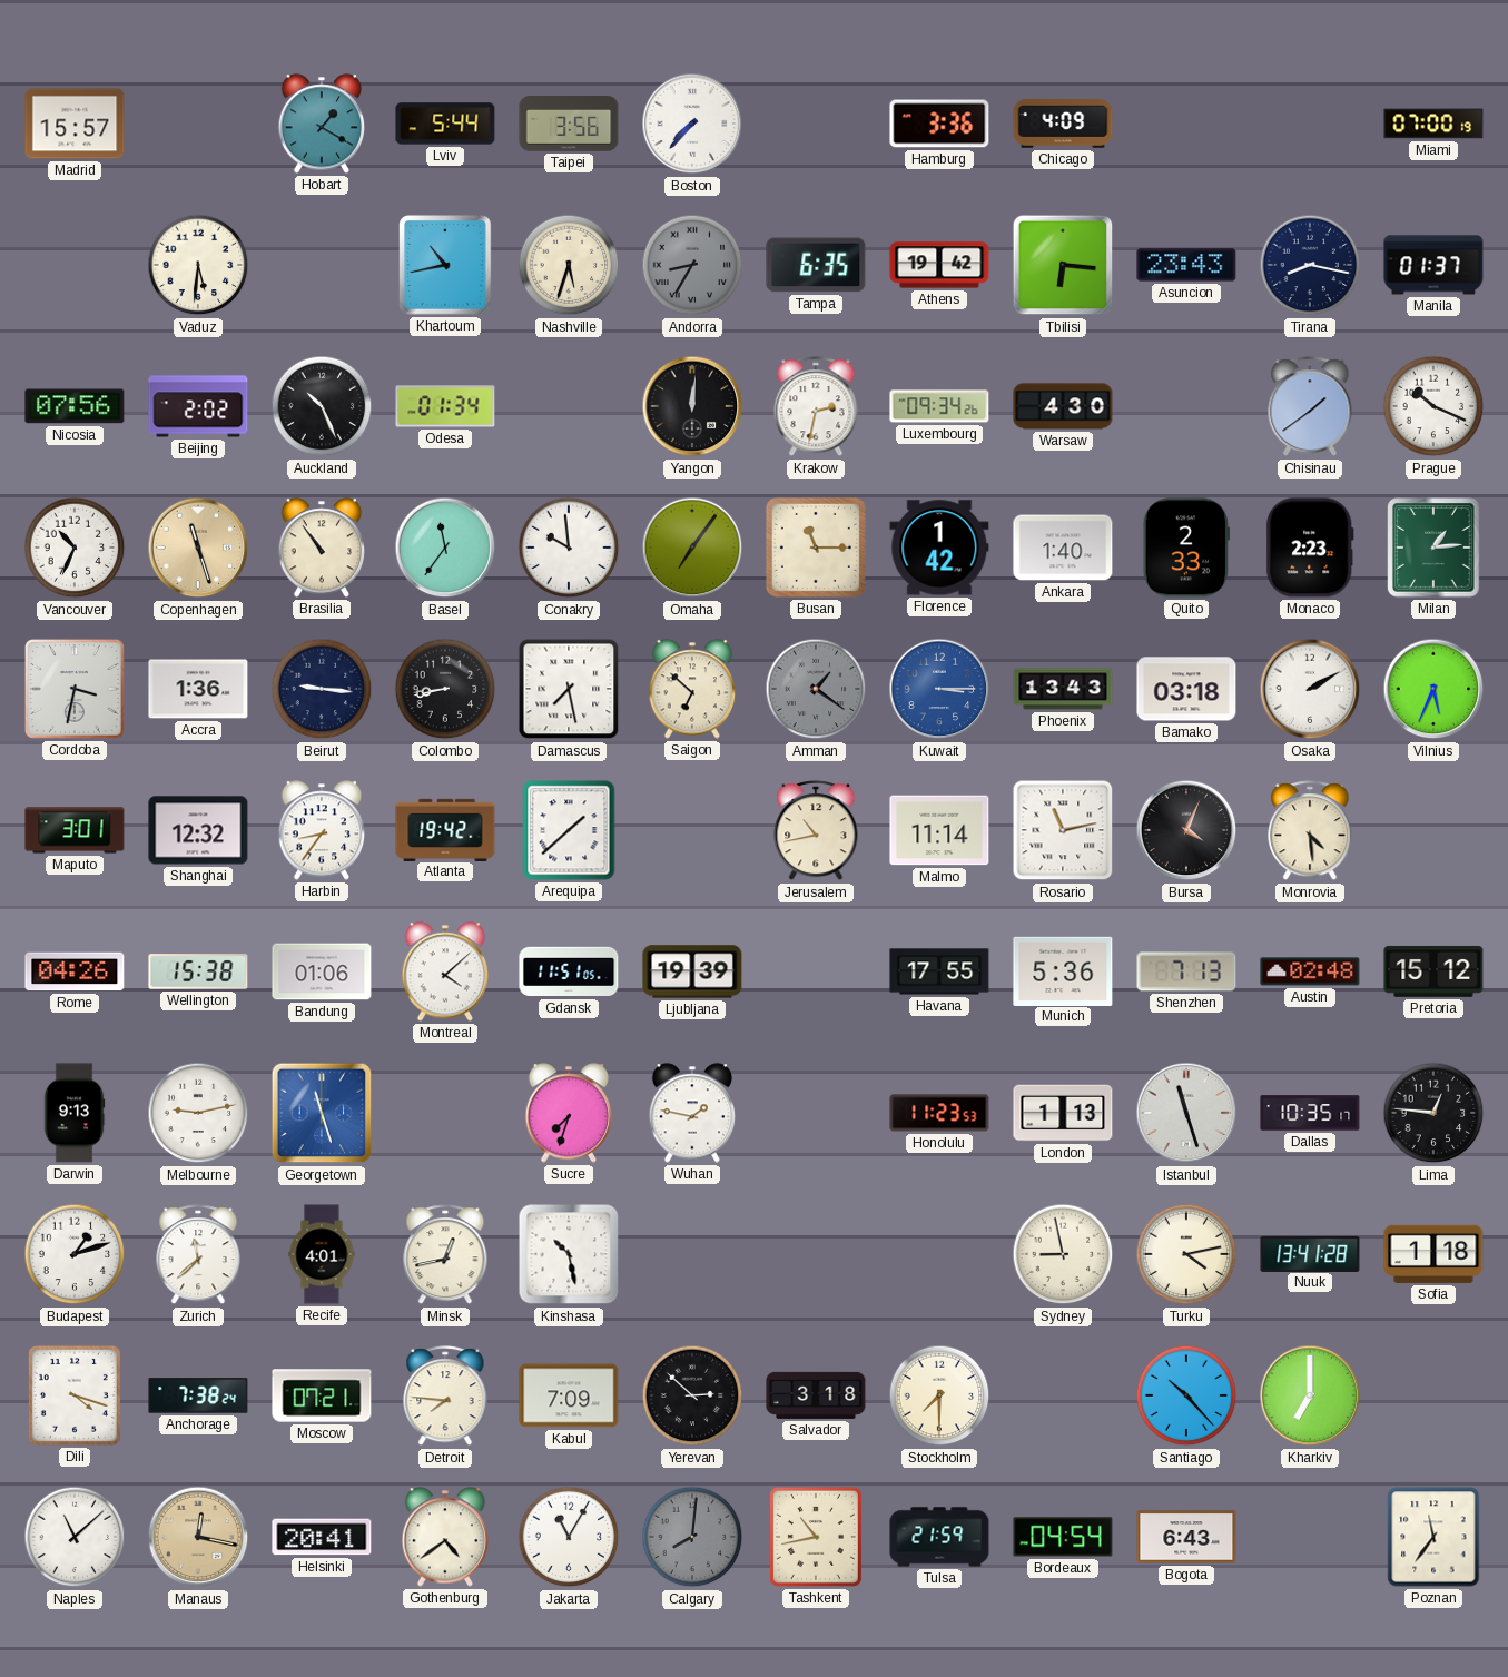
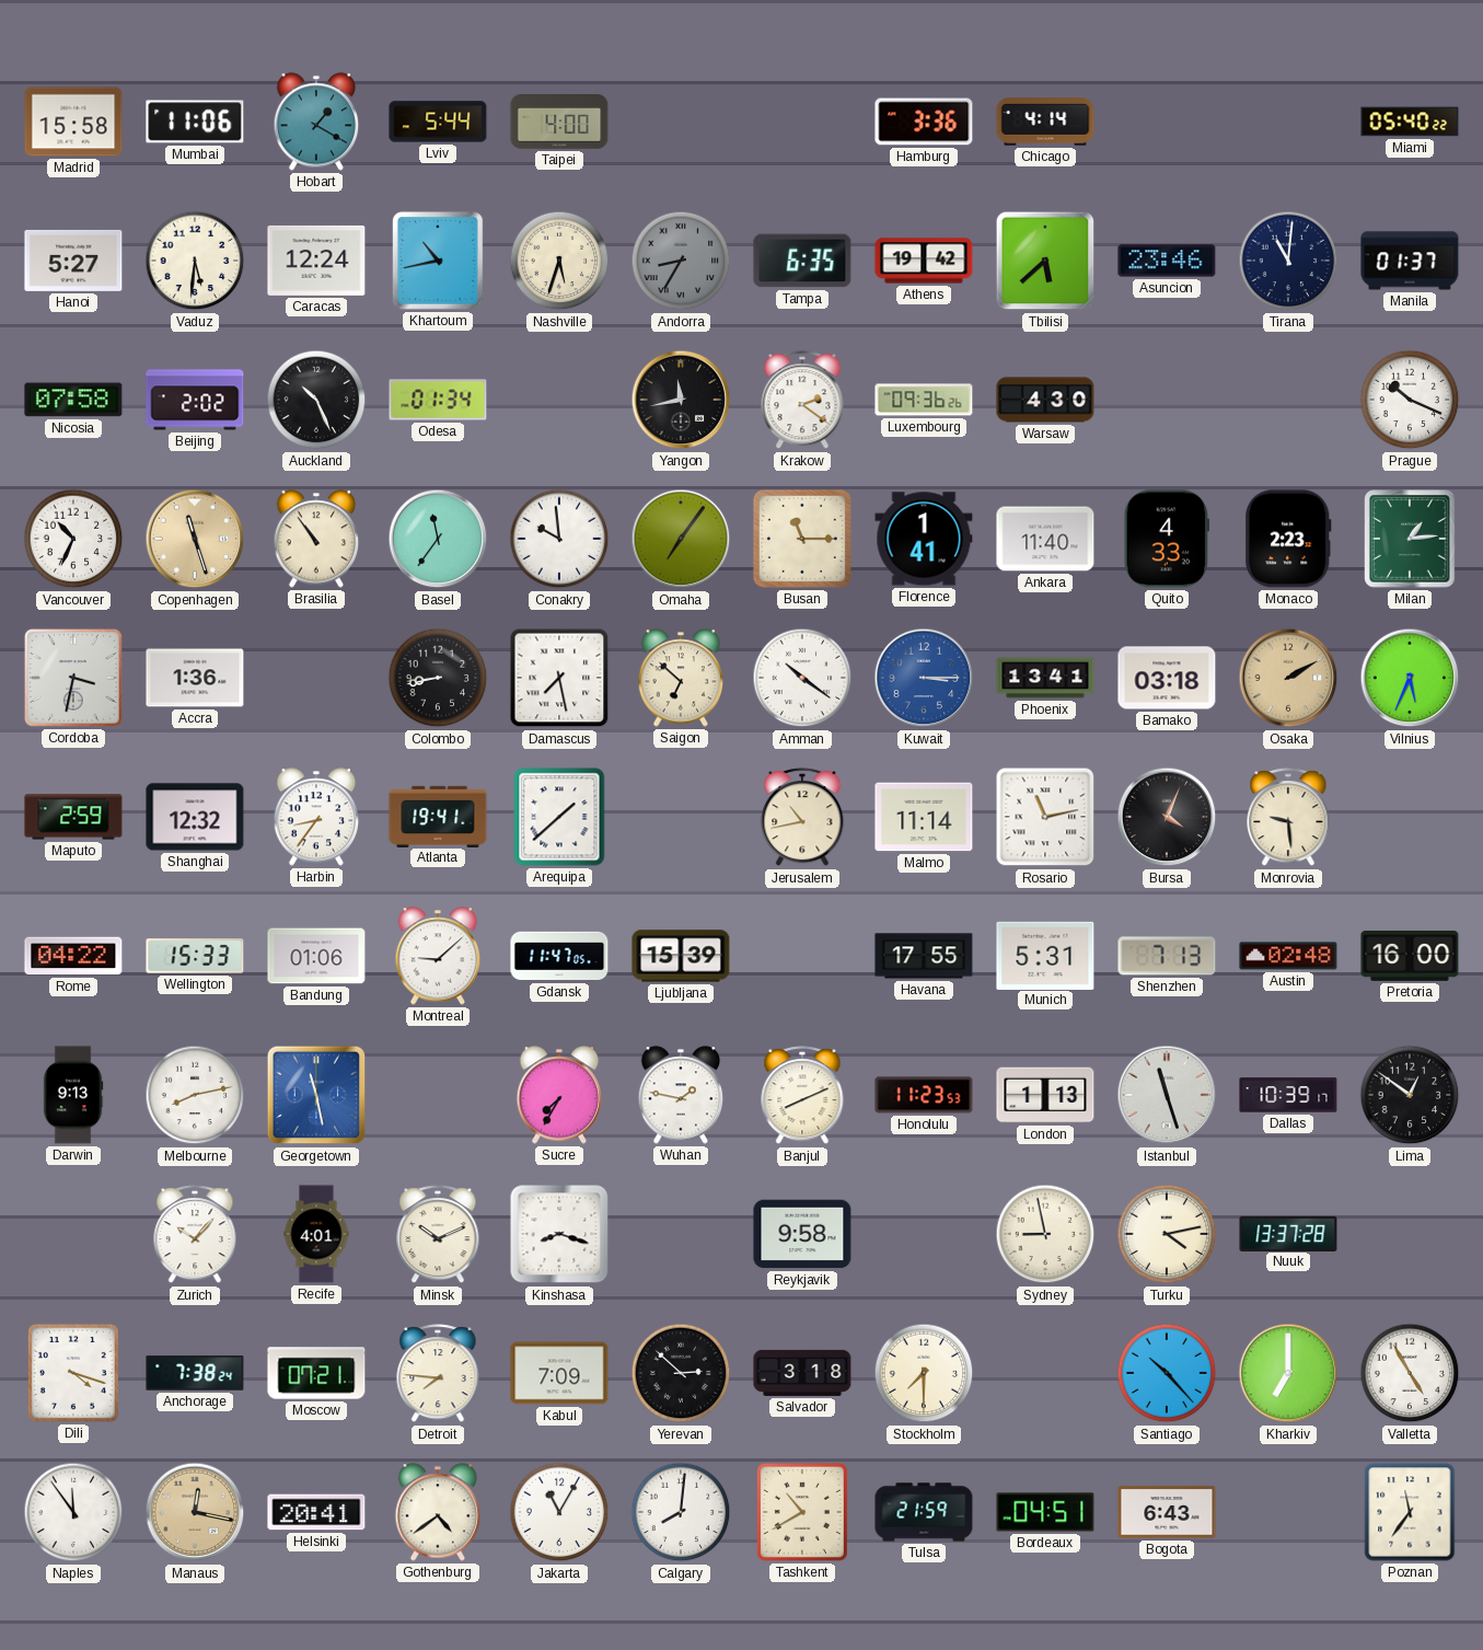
Madrid: 15:57 -> 15:58 (73, 122)
Mumbai: none -> 11:06 (195, 122)
Taipei: 3:56 -> 4:00 (559, 123)
Boston: 7:37 -> none (692, 124)
Chicago: 4:09 -> 4:14 (1045, 122)
Miami: 07:00 -> 05:40 (1410, 122)
Hanoi: none -> 5:27 (73, 261)
Caracas: none -> 12:24 (316, 261)
Tbilisi: 6:16 -> 5:38 (1045, 261)
Asuncion: 23:43 -> 23:46 (1167, 261)
Tirana: 8:17 -> 11:01 (1288, 261)
Nicosia: 07:56 -> 07:58 (73, 400)
Yangon: 12:01 -> 11:43 (681, 400)
Krakow: 2:32 -> 2:21 (802, 401)
Luxembourg: 09:34 -> 09:36 (924, 400)
Chisinau: 1:39 -> none (1310, 407)
Florence: 1:42 -> 1:41 (924, 539)
Ankara: 1:40 -> 11:40 (1045, 539)
Quito: 2:33 -> 4:33 (1167, 539)
Beirut: 9:16 -> none (322, 689)
Amman: 1:21 -> 10:21 (802, 678)
Amman dial: grey -> white (802, 678)
Phoenix: 13:43 -> 13:41 (1045, 678)
Osaka dial: white -> champagne (1288, 678)
Maputo: 3:01 -> 2:59 (73, 817)
Atlanta: 19:42 -> 19:41 (438, 816)
Monrovia: 4:29 -> 9:29 (1288, 818)
Rome: 04:26 -> 04:22 (73, 956)
Wellington: 15:38 -> 15:33 (195, 956)
Montreal: 4:08 -> 9:08 (438, 956)
Gdansk: 11:51 -> 11:47 (559, 956)
Ljubljana: 19:39 -> 15:39 (681, 956)
Munich: 5:36 -> 5:31 (1045, 955)
Pretoria: 15:12 -> 16:00 (1410, 956)
Melbourne: 9:13 -> 8:13 (195, 1095)
Georgetown: 11:27 -> 11:28 (316, 1095)
Sucre: 7:33 -> 7:35 (559, 1095)
Banjul: none -> 8:11 (802, 1096)
Dallas: 10:35 -> 10:39 (1288, 1095)
Lima: 12:46 -> 12:51 (1410, 1095)
Budapest: 1:12 -> none (75, 1254)
Zurich: 11:38 -> 10:07 (195, 1235)
Minsk: 12:43 -> 10:11 (438, 1235)
Kinshasa: 10:28 -> 8:18 (559, 1234)
Reykjavik: none -> 9:58 (802, 1234)
Nuuk: 13:41 -> 13:37 (1288, 1233)
Sofia: 1:18 -> none (1433, 1254)
Valletta: none -> 4:55 (1410, 1373)
Naples: 11:08 -> 11:54 (73, 1512)
Calgary dial: grey -> white (681, 1512)
Tashkent: 10:43 -> 10:40 (802, 1512)
Bordeaux: 04:54 -> 04:51 (1045, 1512)
